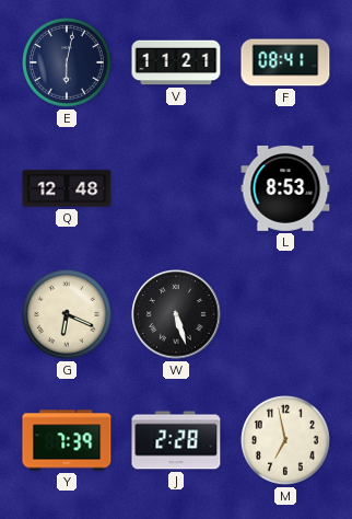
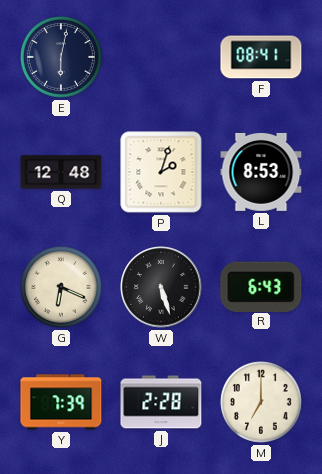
V: 11:21 -> none (176, 62)
P: none -> 2:03 (161, 172)
R: none -> 6:43 (261, 286)
M: 6:58 -> 7:00 (261, 402)
